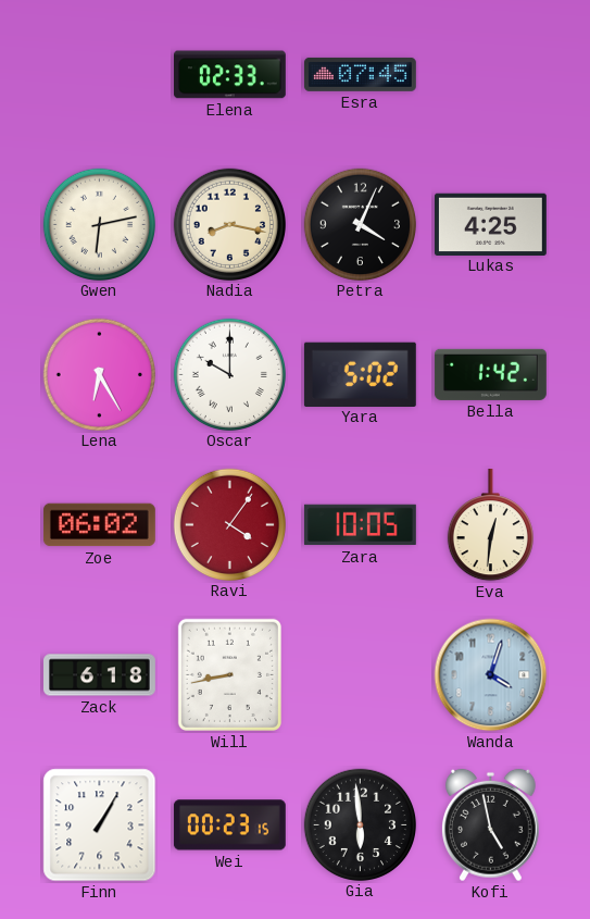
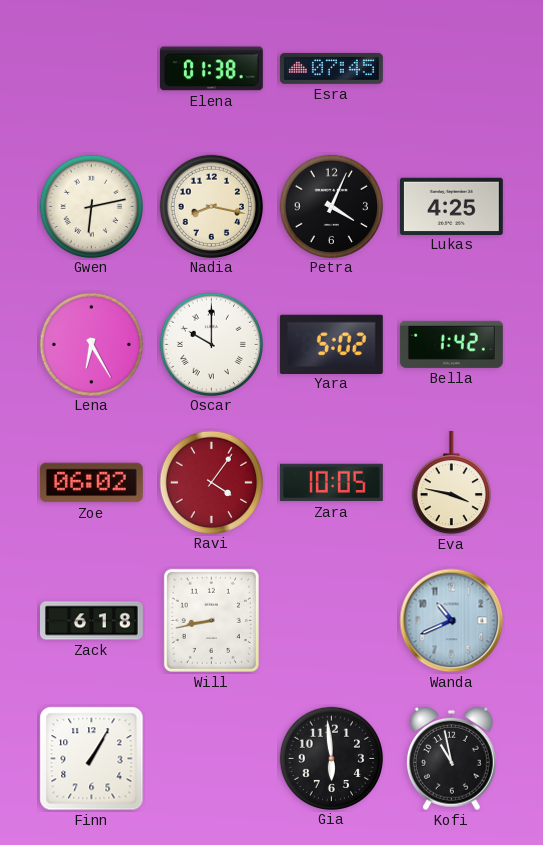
Elena: 02:33 -> 01:38 (211, 69)
Eva: 12:31 -> 3:47 (451, 483)
Wanda: 4:03 -> 10:41 (452, 621)
Wei: 00:23 -> none (229, 825)
Kofi: 4:58 -> 10:58 (451, 759)
